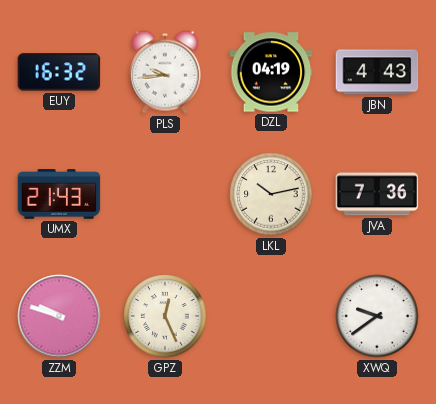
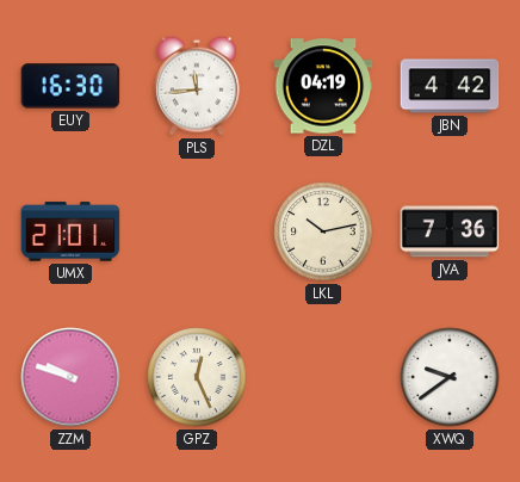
EUY: 16:32 -> 16:30 (70, 86)
PLS: 9:44 -> 11:44 (197, 86)
JBN: 4:43 -> 4:42 (450, 86)
UMX: 21:43 -> 21:01 (70, 231)
